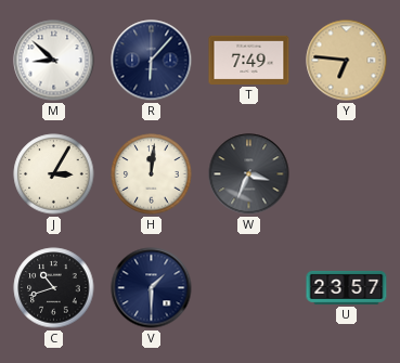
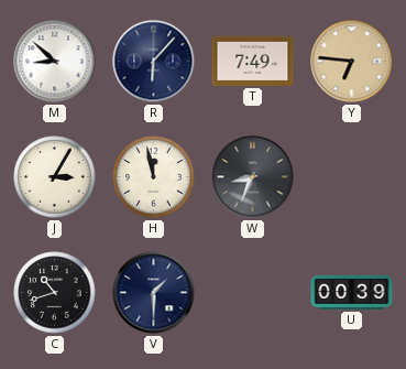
H: 12:01 -> 11:58 (154, 177)
W: 3:34 -> 8:34 (253, 177)
U: 23:57 -> 00:39 (352, 292)
